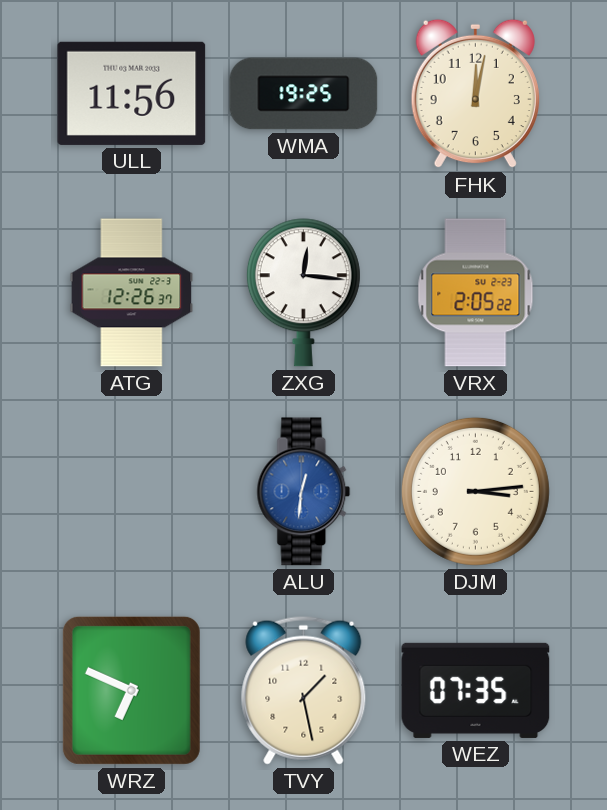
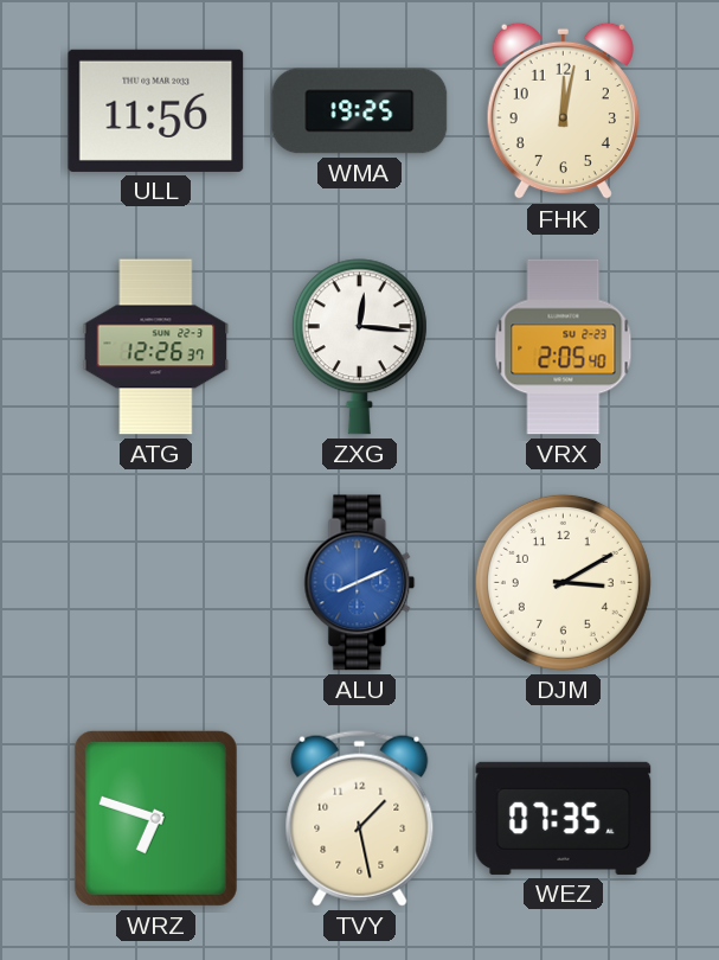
VRX: 2:05:22 -> 2:05:40 (564, 347)
ALU: 12:31 -> 8:11 (360, 583)
DJM: 3:14 -> 3:10 (563, 582)
WRZ: 6:49 -> 6:48 (155, 818)
